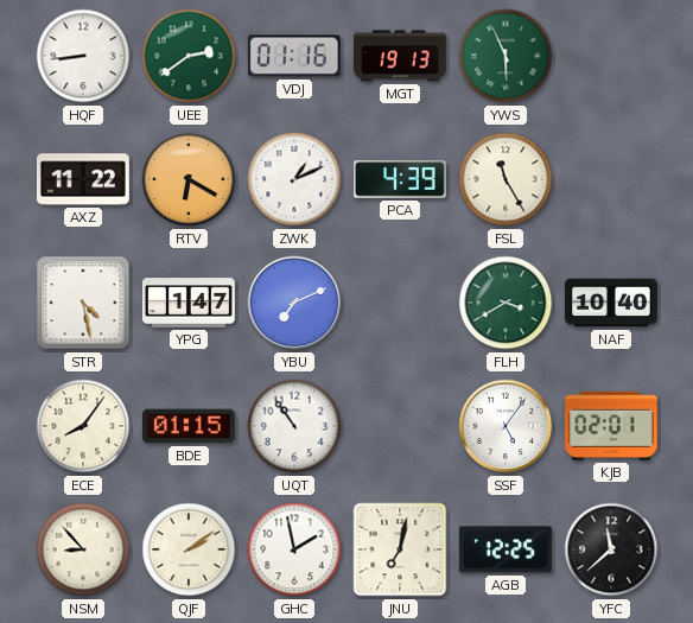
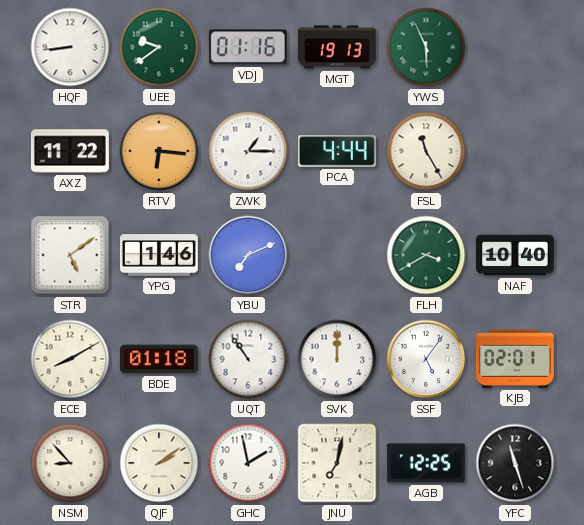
UEE: 2:39 -> 9:39 (159, 47)
RTV: 6:20 -> 6:16 (159, 151)
ZWK: 1:11 -> 1:15 (248, 151)
PCA: 4:39 -> 4:44 (337, 151)
STR: 4:28 -> 5:09 (70, 255)
YPG: 1:47 -> 1:46 (159, 255)
ECE: 8:06 -> 8:10 (70, 359)
BDE: 01:15 -> 01:18 (159, 359)
SVK: none -> 12:00 (337, 359)
YFC: 11:38 -> 11:27 (515, 463)
